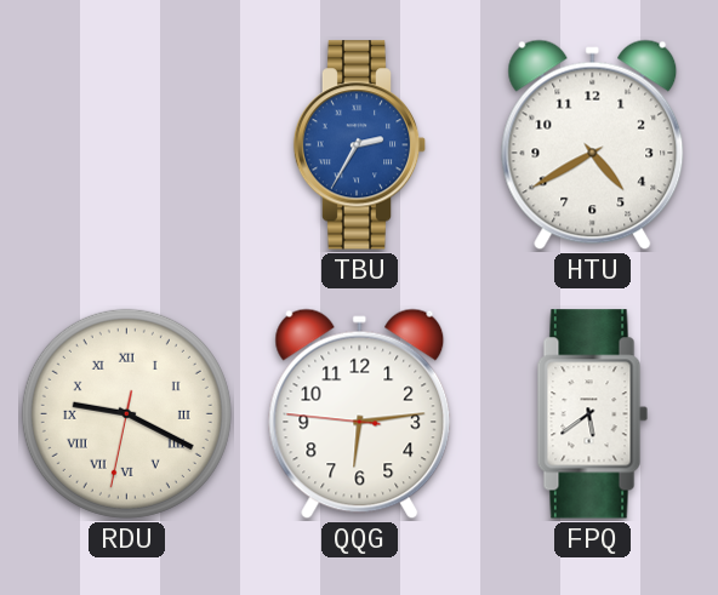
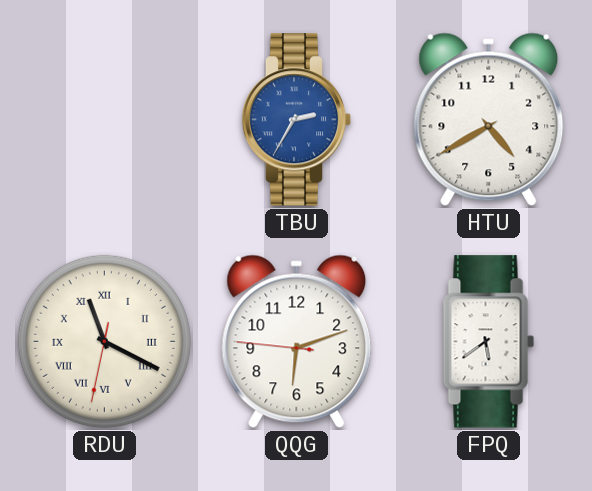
RDU: 9:19 -> 11:19 (104, 341)
QQG: 6:13 -> 6:11 (297, 342)
